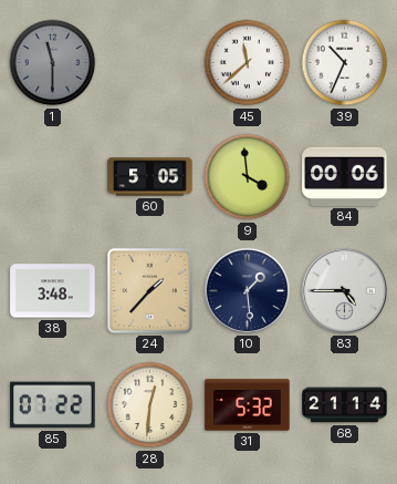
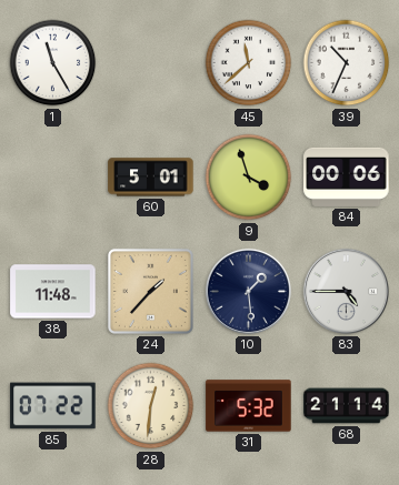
1: 11:30 -> 11:25 (53, 63)
1 dial: grey -> white (53, 63)
60: 5:05 -> 5:01 (151, 178)
9: 3:59 -> 3:57 (249, 178)
38: 3:48 -> 11:48 (53, 292)
